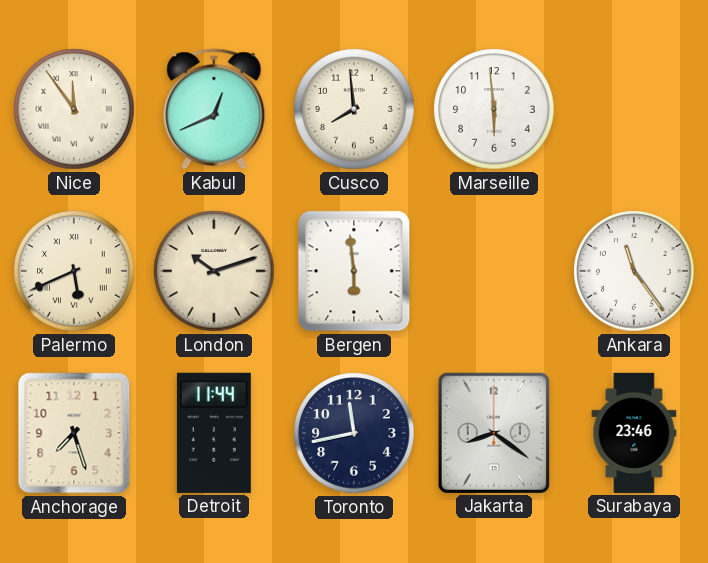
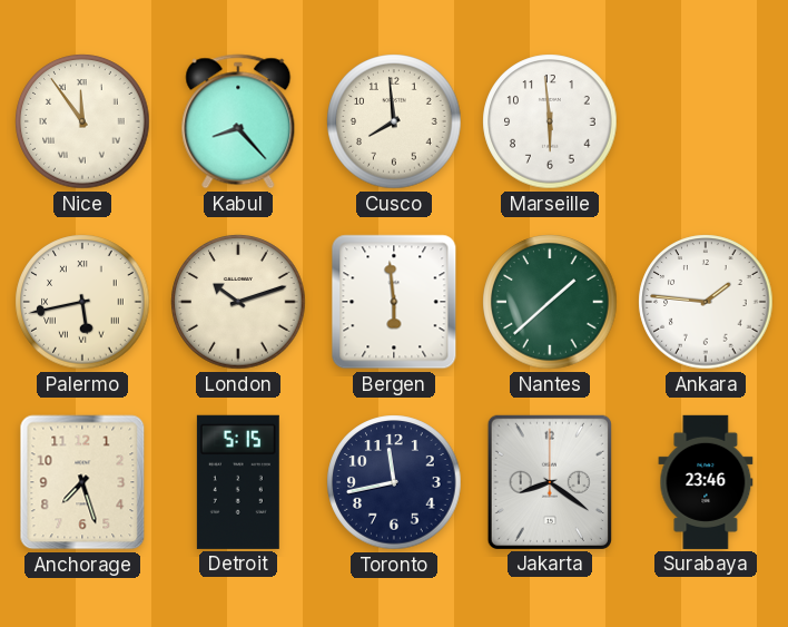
Kabul: 12:41 -> 8:23 (238, 121)
Palermo: 5:41 -> 5:43 (82, 302)
Nantes: none -> 1:38 (550, 302)
Ankara: 11:24 -> 1:46 (706, 302)
Detroit: 11:44 -> 5:15 (238, 482)
